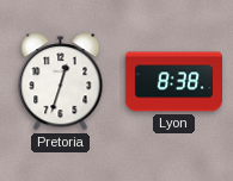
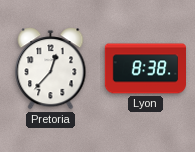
Pretoria: 12:33 -> 12:37 (51, 69)
